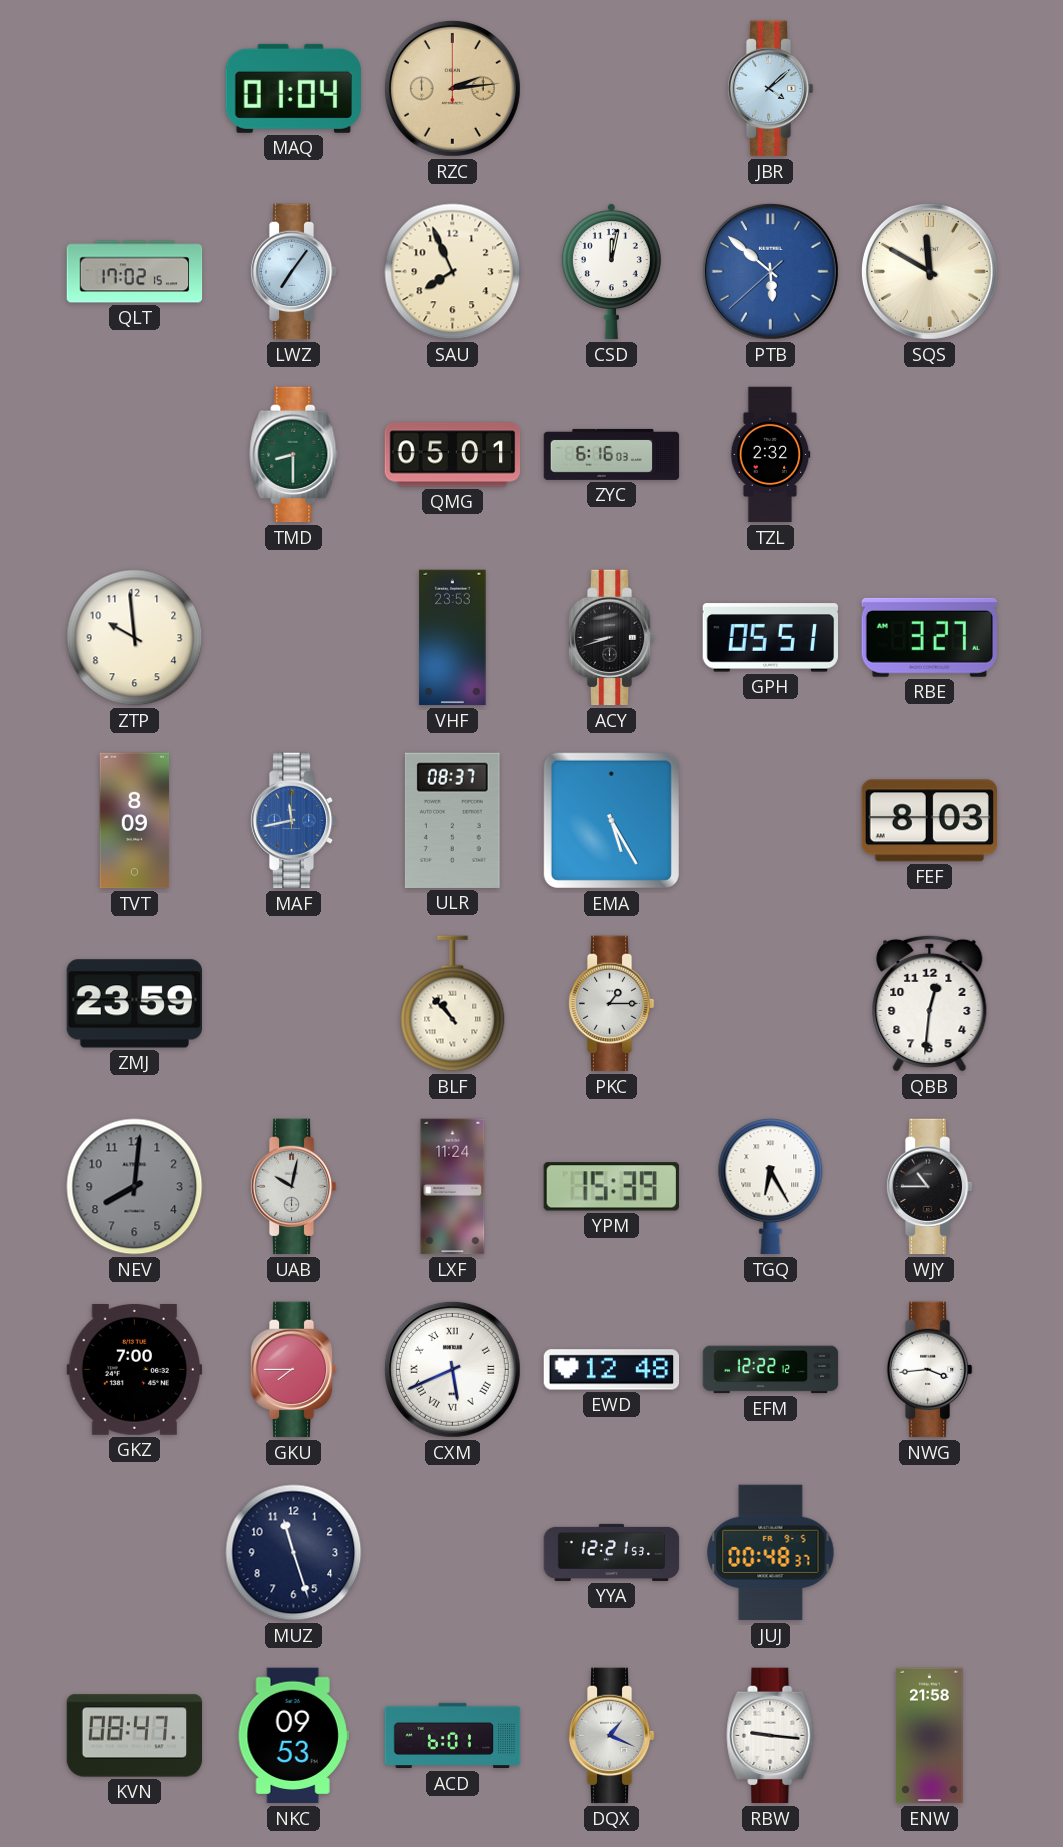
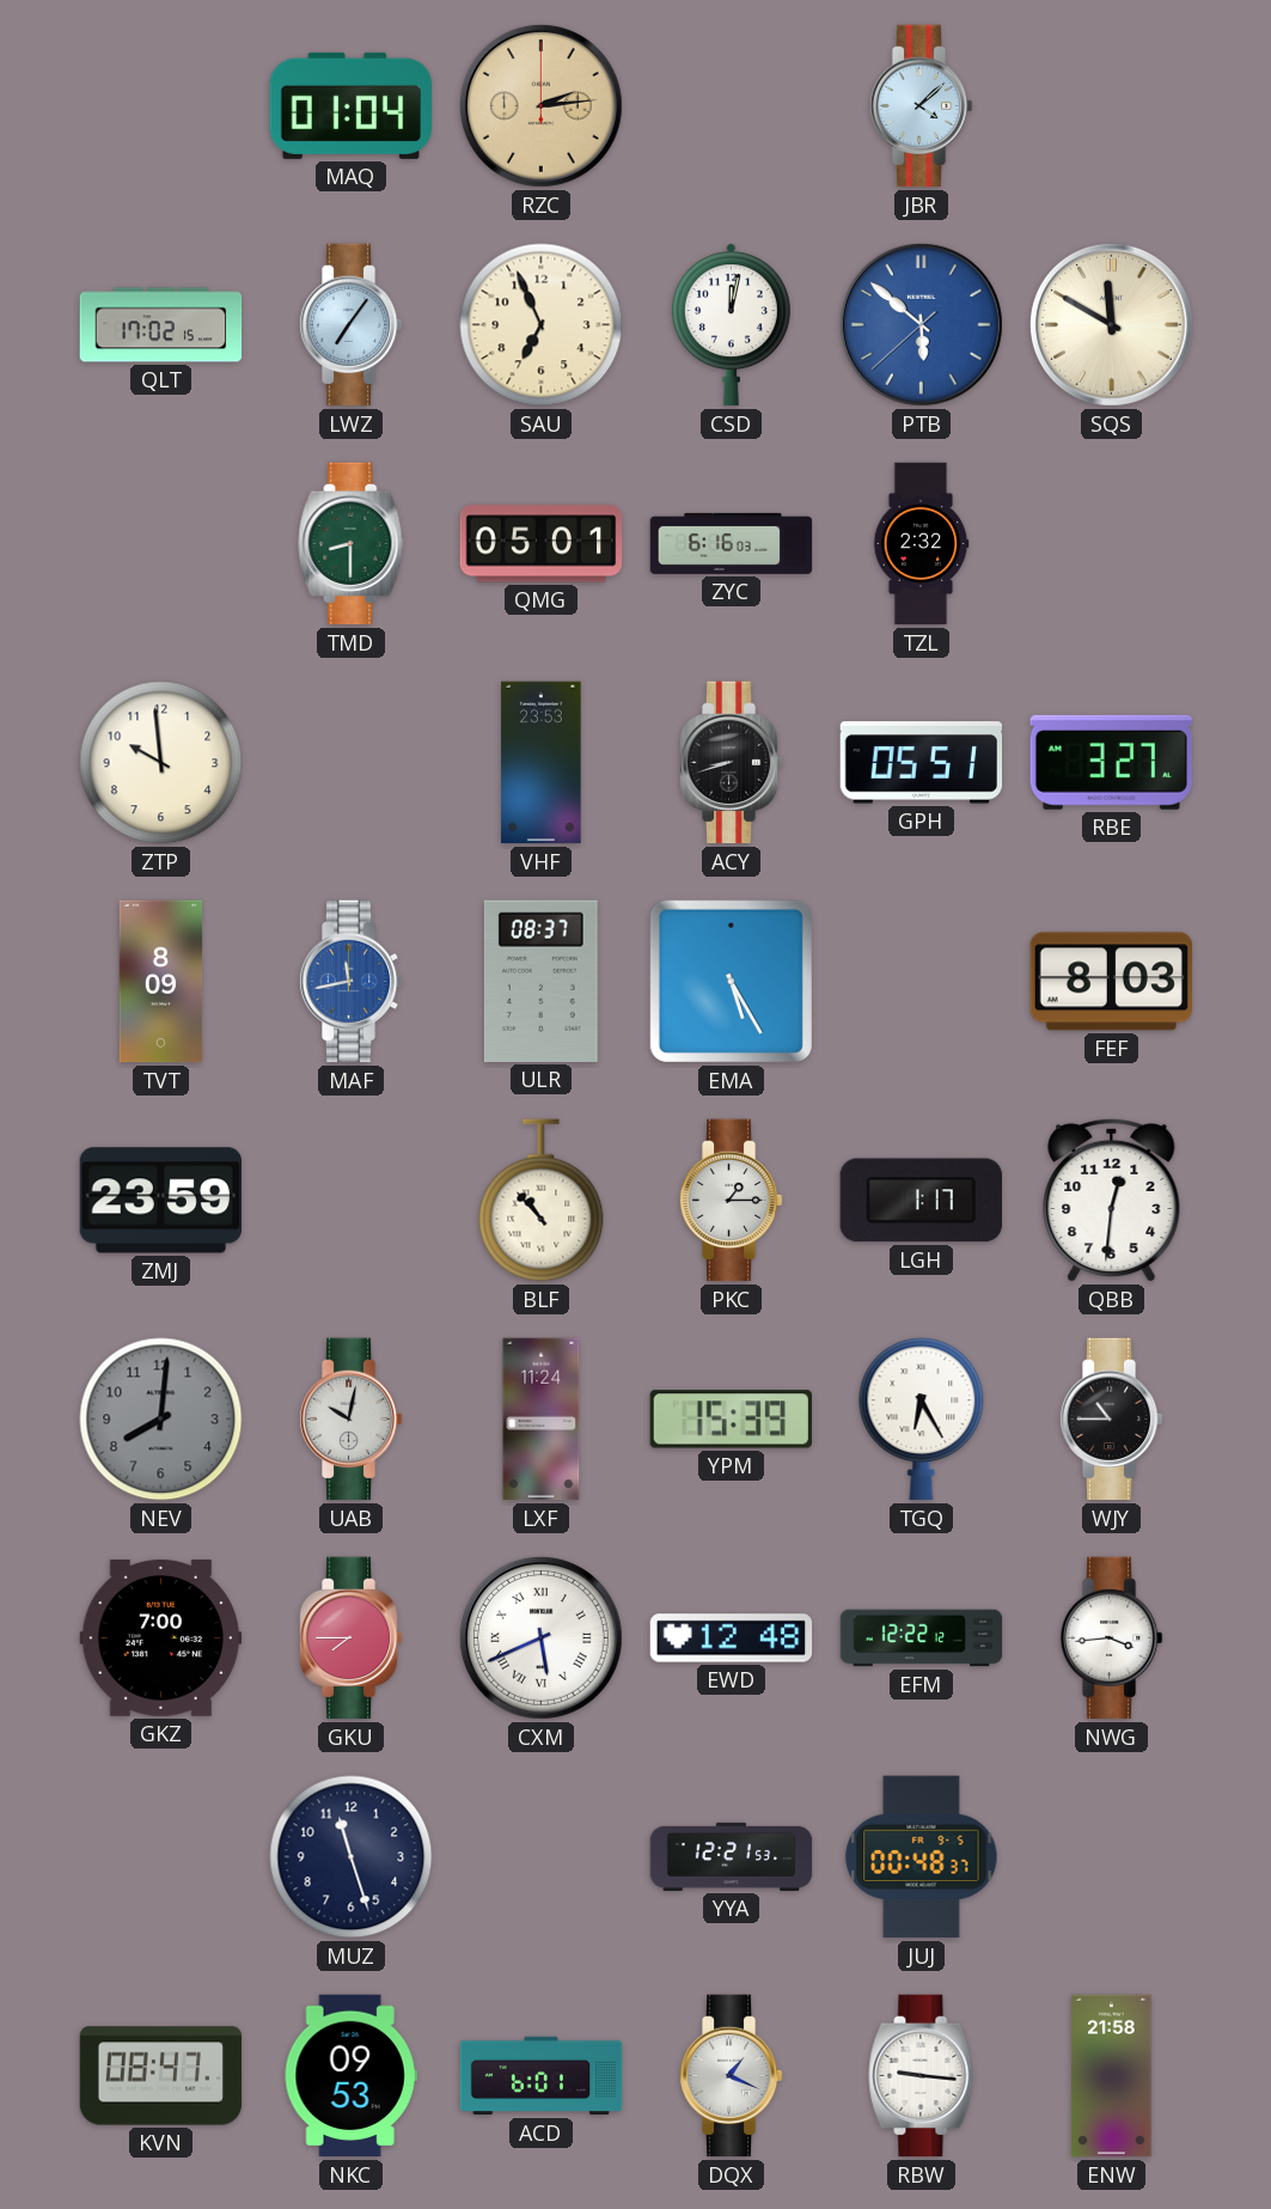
SAU: 7:56 -> 6:56 (542, 325)
LGH: none -> 1:17 (921, 1201)
